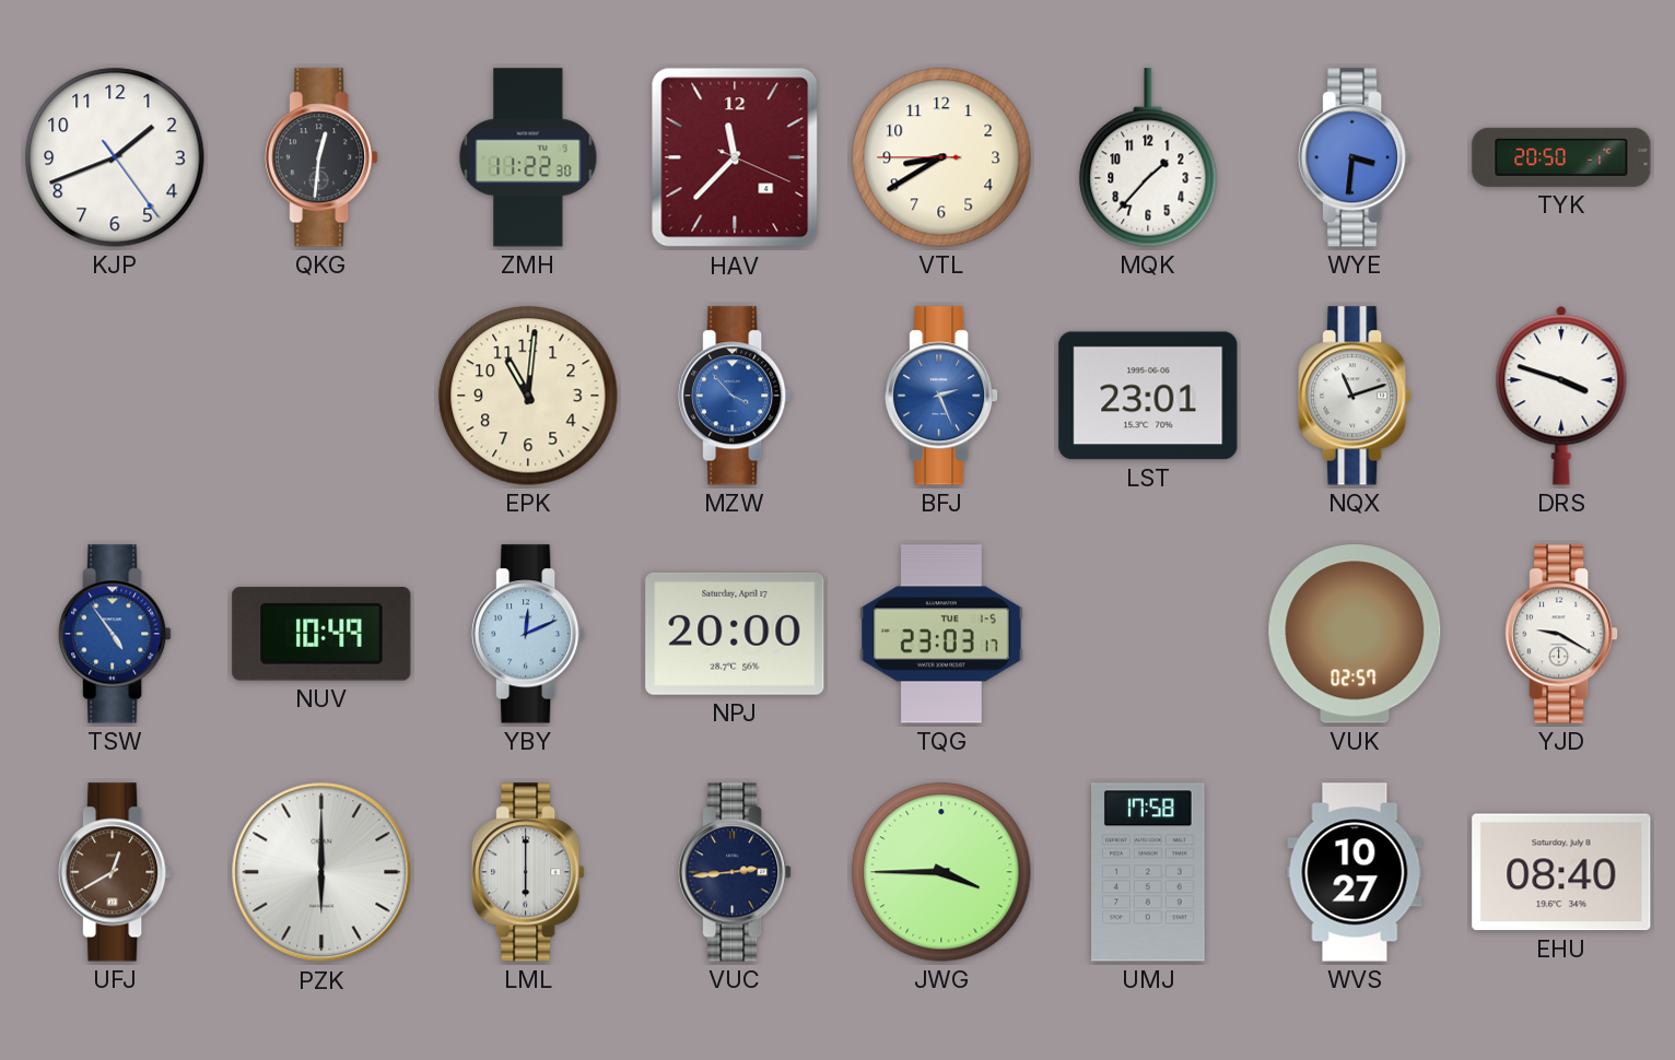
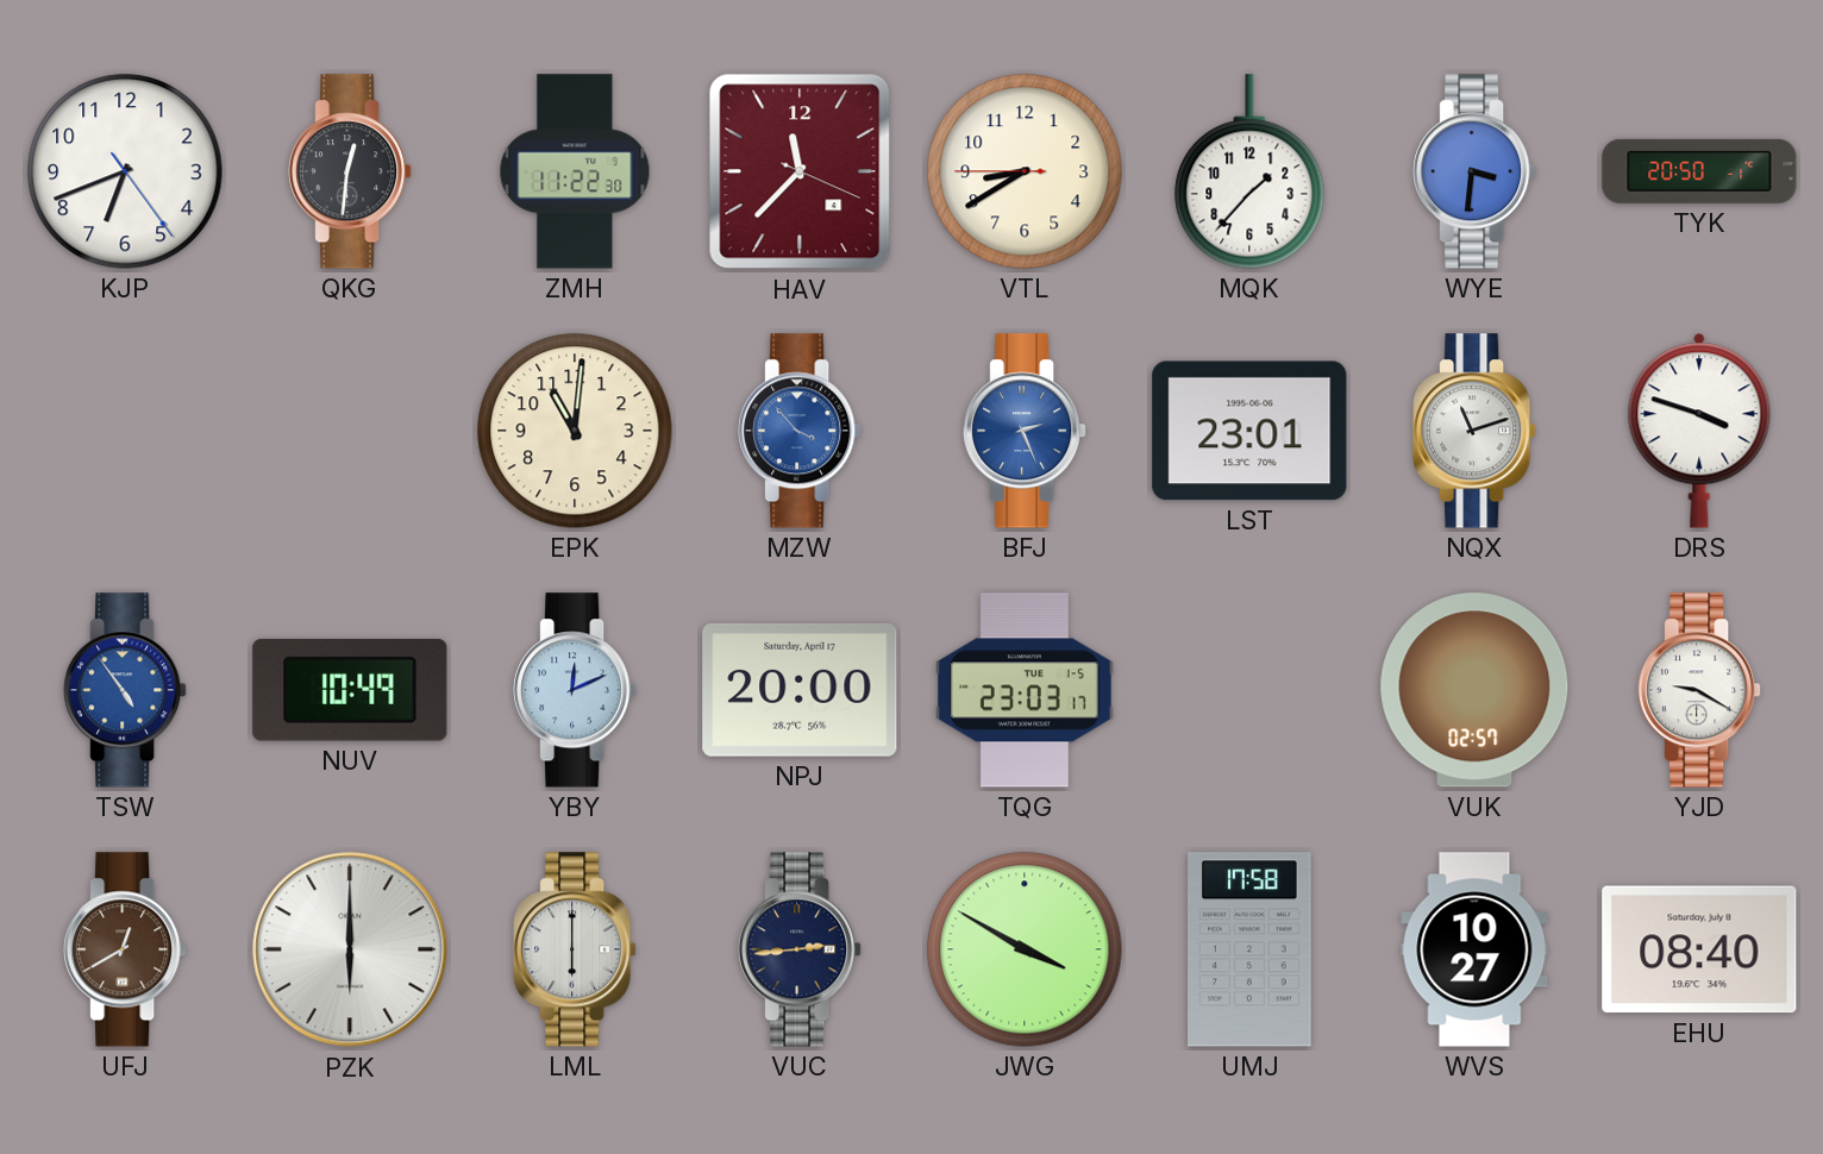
KJP: 1:41 -> 6:41 (125, 171)
JWG: 3:45 -> 3:50 (1025, 949)
